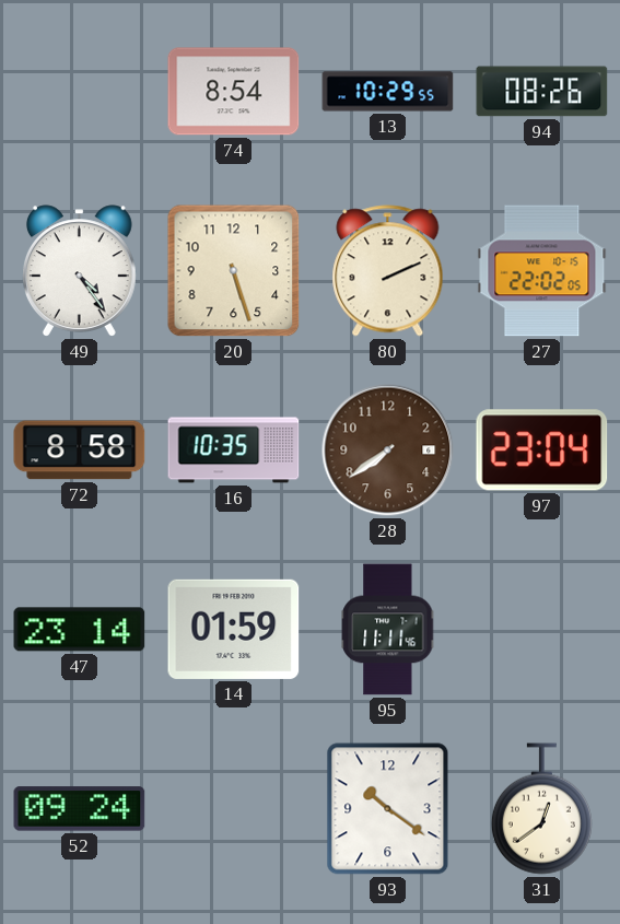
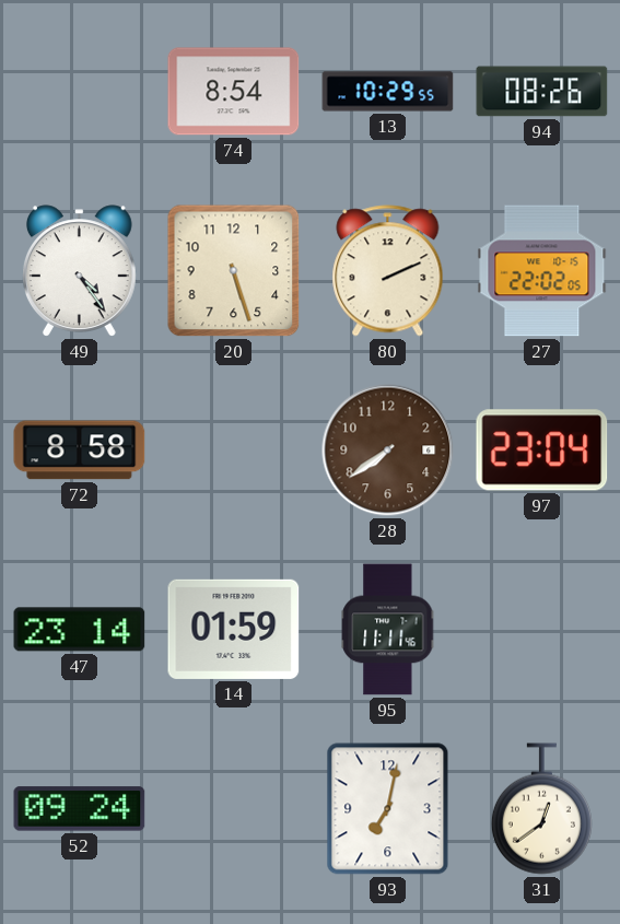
16: 10:35 -> none (234, 451)
93: 10:21 -> 7:02 (388, 809)
